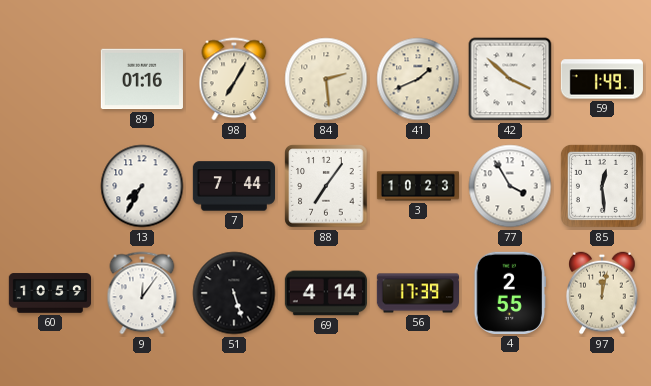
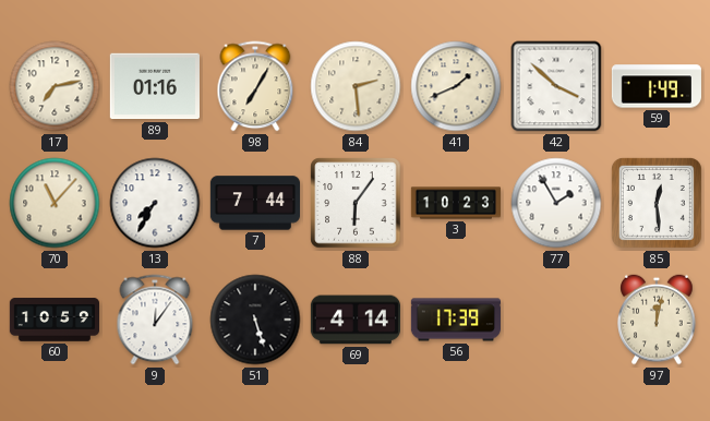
17: none -> 7:13 (55, 86)
70: none -> 11:07 (55, 203)
88: 7:06 -> 6:06 (356, 203)
77: 3:55 -> 1:55 (556, 203)
4: 2:55 -> none (509, 293)
